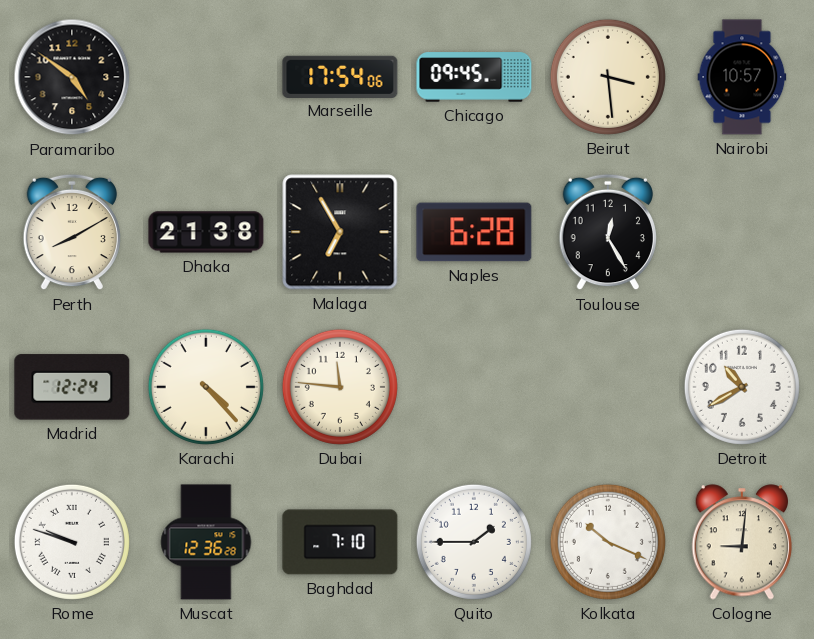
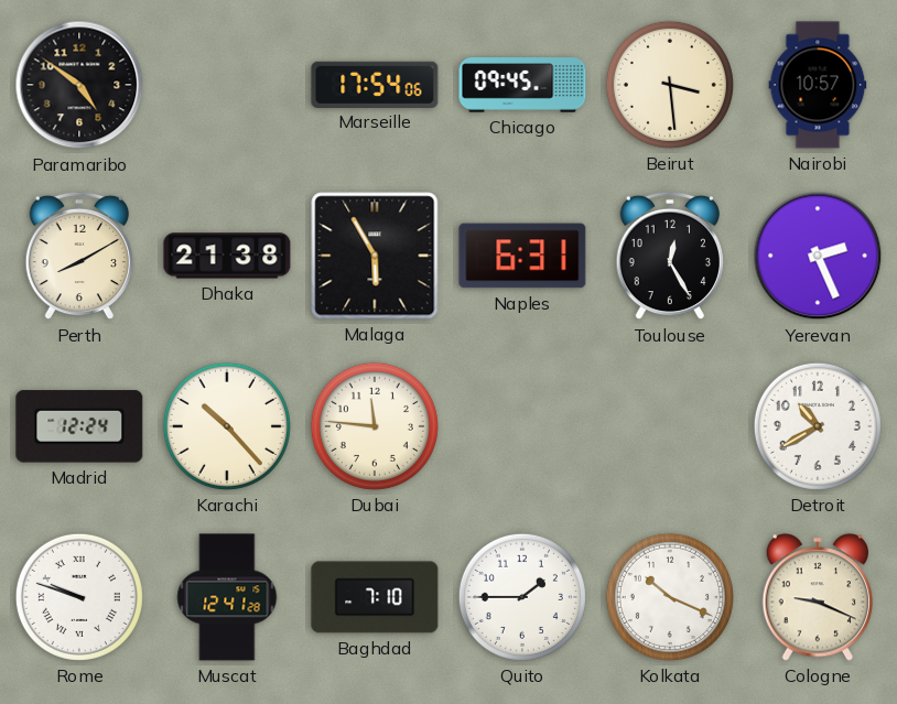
Malaga: 6:55 -> 5:55 (375, 256)
Naples: 6:28 -> 6:31 (522, 256)
Yerevan: none -> 2:26 (818, 256)
Karachi: 4:23 -> 10:23 (227, 426)
Muscat: 12:36 -> 12:41 (227, 597)
Cologne: 9:01 -> 9:19 (818, 597)
